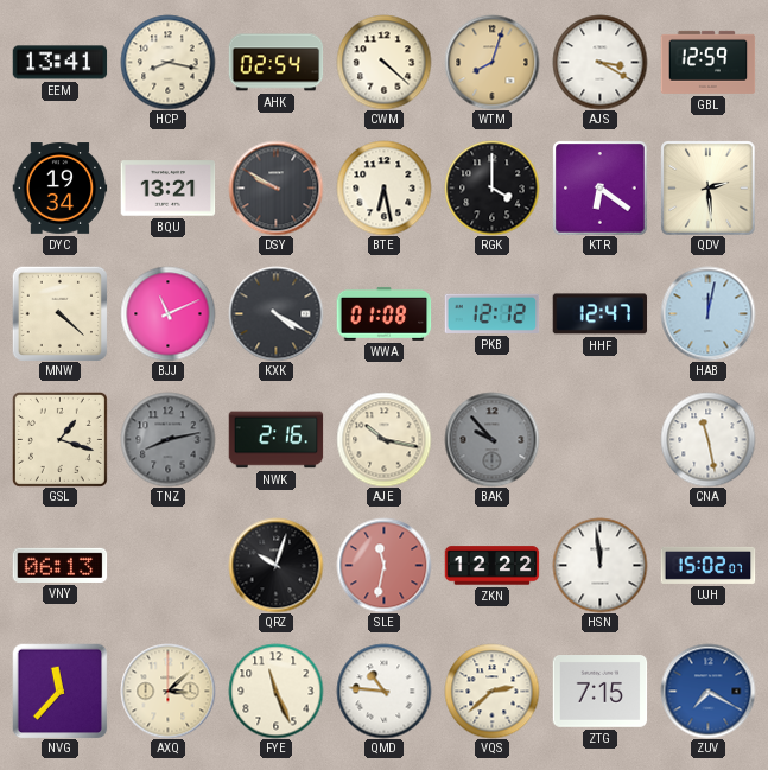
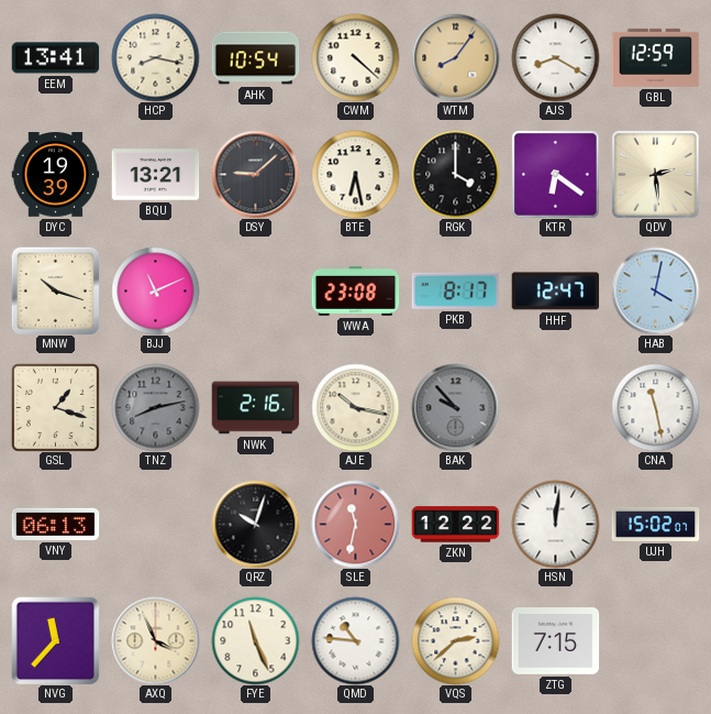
AHK: 02:54 -> 10:54 (255, 58)
WTM: 8:03 -> 8:06 (455, 57)
AJS: 3:20 -> 8:20 (555, 57)
DYC: 19:34 -> 19:39 (55, 175)
DSY: 9:50 -> 9:08 (255, 174)
MNW: 4:22 -> 10:18 (55, 290)
KXK: 4:20 -> none (275, 313)
WWA: 01:08 -> 23:08 (355, 290)
PKB: 12:12 -> 8:17 (455, 290)
HAB: 12:02 -> 4:02 (655, 290)
HSN: 11:59 -> 12:01 (555, 524)
AXQ: 3:08 -> 3:56 (155, 640)
ZUV: 7:20 -> none (707, 691)
